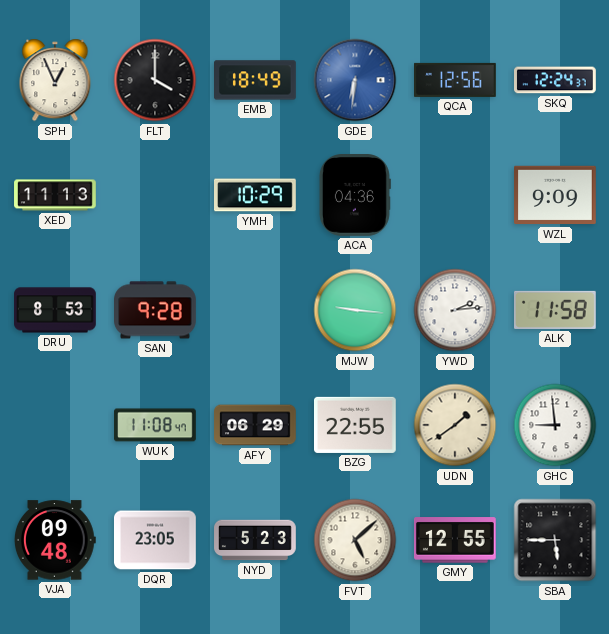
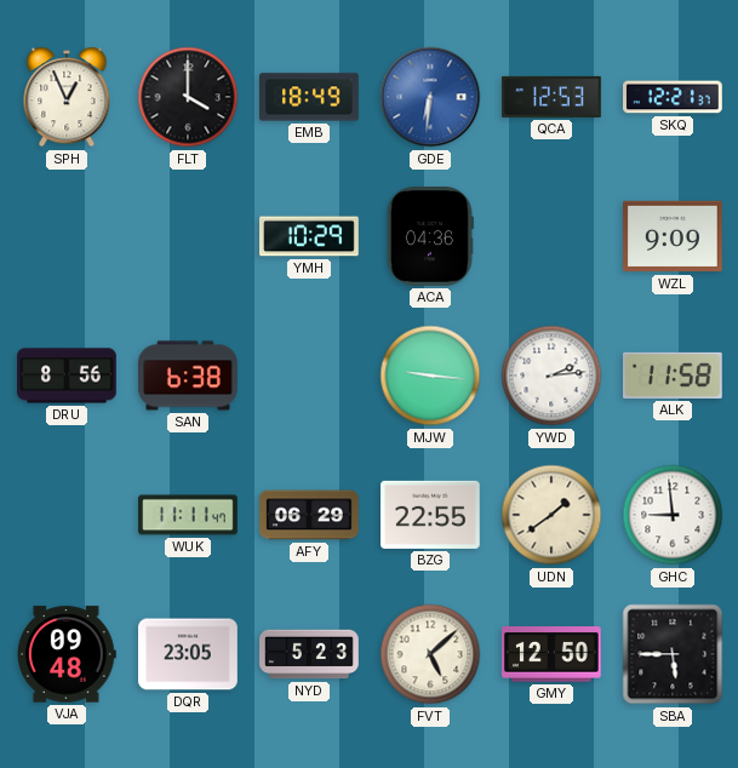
QCA: 12:56 -> 12:53 (551, 97)
SKQ: 12:24 -> 12:21 (674, 97)
XED: 11:13 -> none (55, 195)
DRU: 8:53 -> 8:56 (67, 376)
SAN: 9:28 -> 6:38 (189, 376)
WUK: 11:08 -> 11:11 (188, 515)
GMY: 12:55 -> 12:50 (553, 654)
